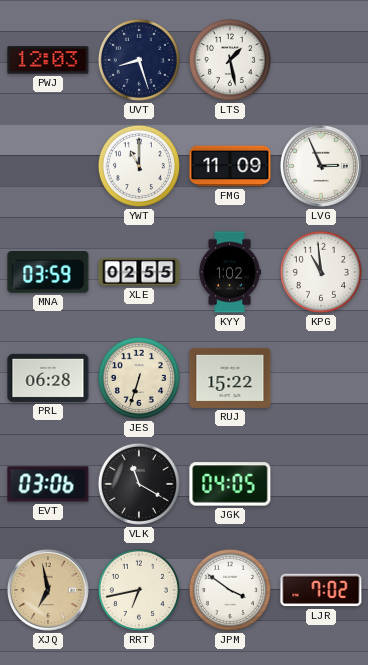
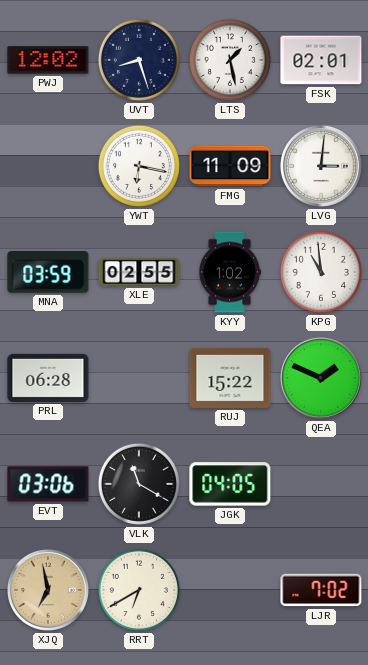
PWJ: 12:03 -> 12:02 (48, 60)
FSK: none -> 02:01 (321, 60)
YWT: 11:00 -> 6:17 (139, 166)
LVG: 2:56 -> 3:01 (321, 166)
JES: 6:33 -> none (139, 378)
QEA: none -> 1:49 (321, 378)
RRT: 6:43 -> 6:40 (139, 590)
JPM: 3:51 -> none (230, 590)
